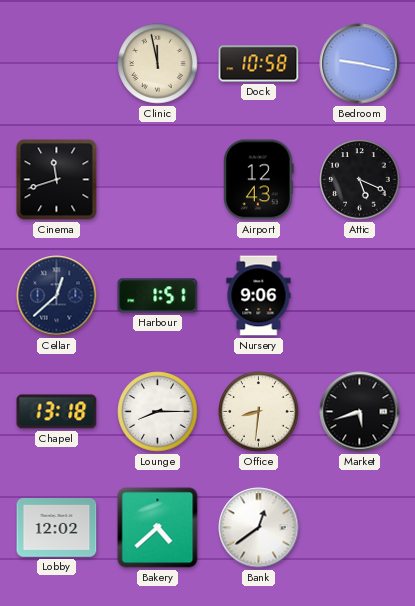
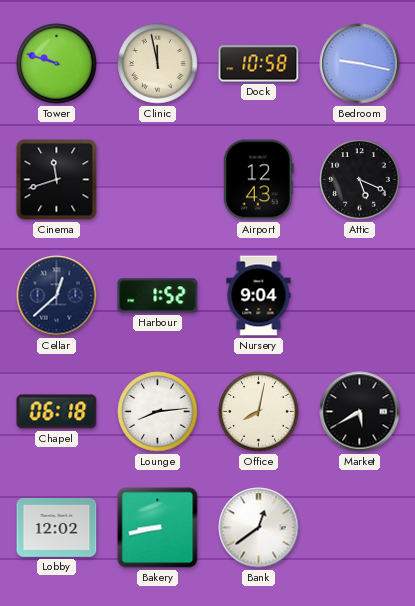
Tower: none -> 9:48 (57, 64)
Harbour: 1:51 -> 1:52 (158, 296)
Nursery: 9:06 -> 9:04 (259, 296)
Chapel: 13:18 -> 06:18 (57, 412)
Lounge: 8:15 -> 8:14 (158, 412)
Office: 8:31 -> 8:02 (259, 412)
Market: 5:42 -> 5:40 (360, 412)
Bakery: 4:38 -> 8:43 (158, 528)
